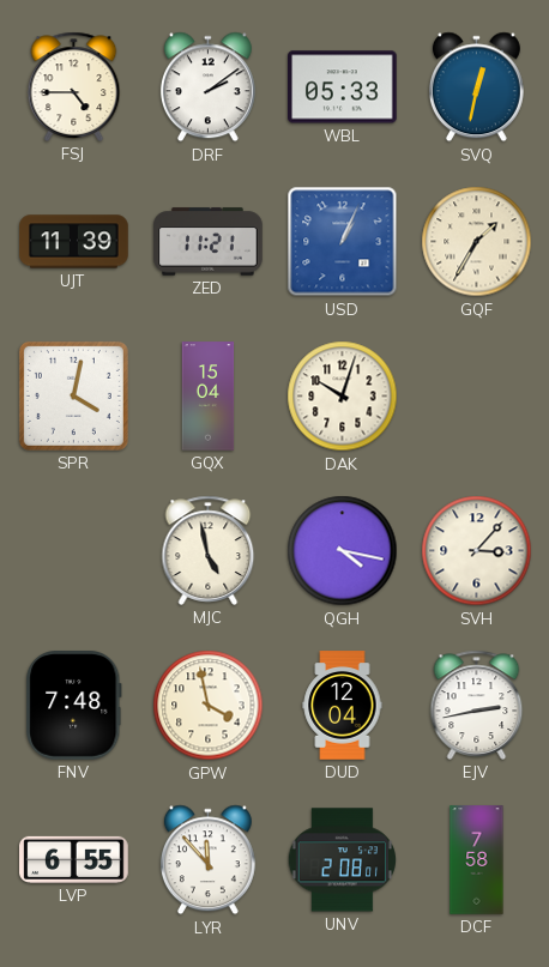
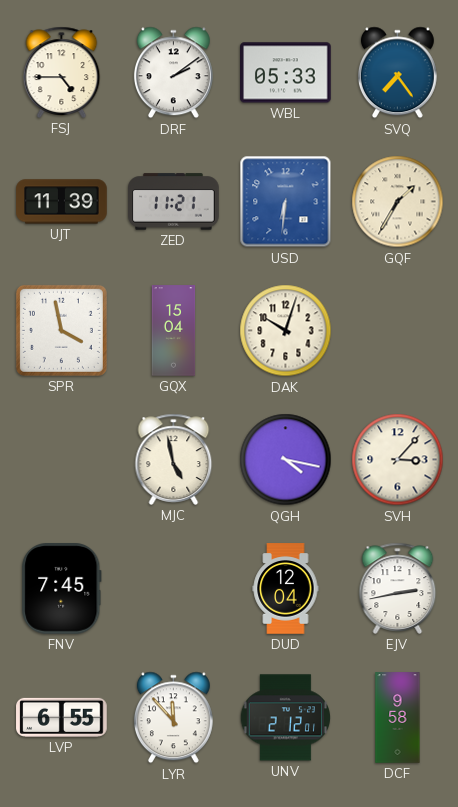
SVQ: 12:32 -> 7:24 (397, 73)
USD: 1:04 -> 6:31 (286, 202)
SPR: 4:02 -> 3:58 (61, 330)
FNV: 7:48 -> 7:45 (62, 589)
GPW: 3:58 -> none (209, 706)
UNV: 2:08 -> 2:12 (285, 718)
DCF: 7:58 -> 9:58 (398, 718)
